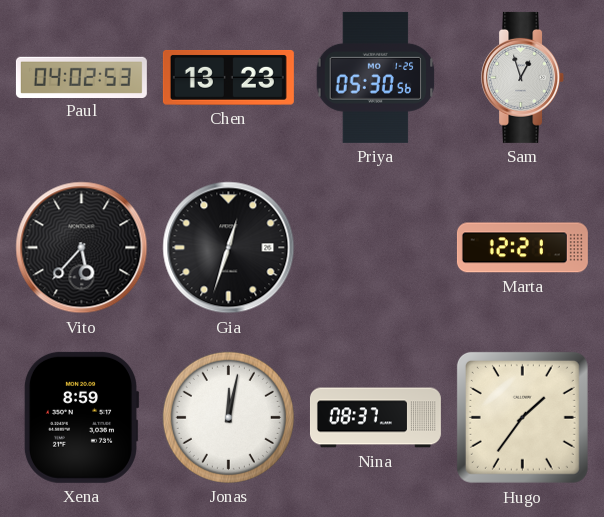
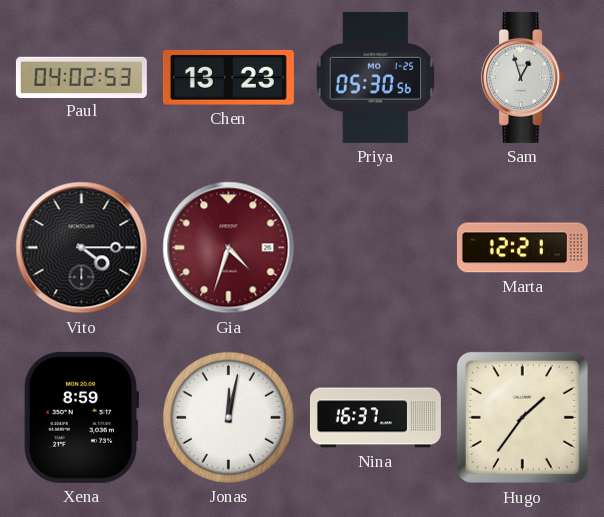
Vito: 5:37 -> 4:15 (82, 248)
Gia: 12:33 -> 4:33 (229, 248)
Gia dial: black -> burgundy (229, 248)
Nina: 08:37 -> 16:37 (375, 418)
